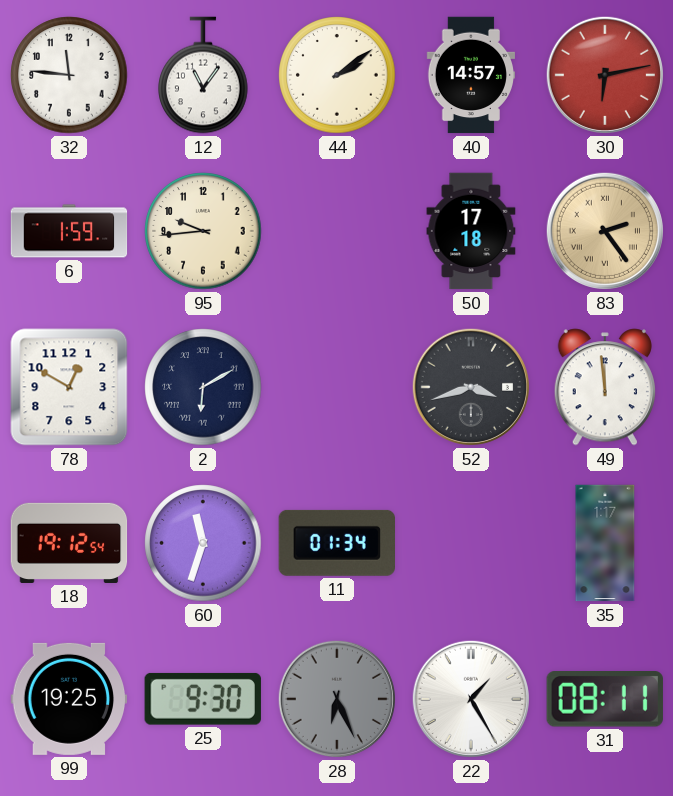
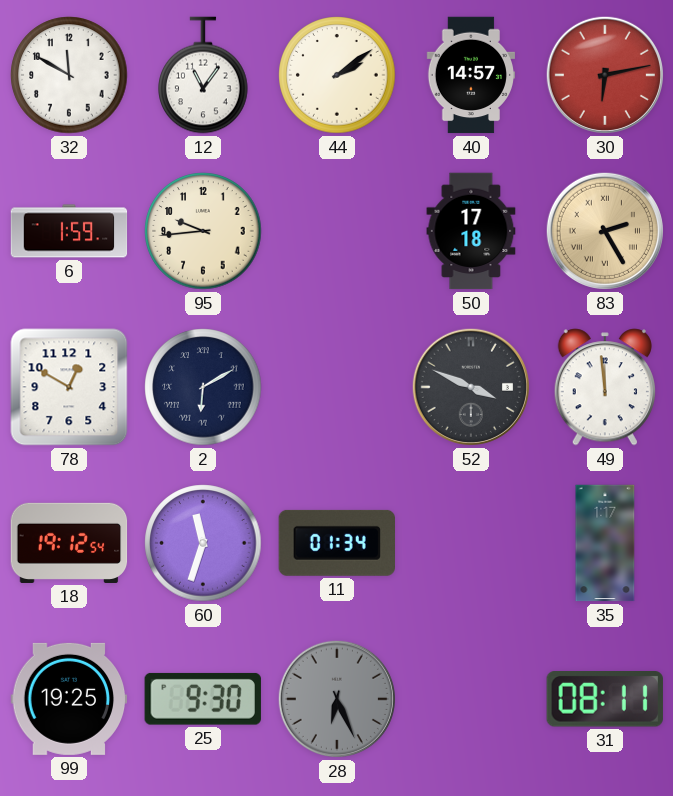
32: 11:46 -> 11:50 (69, 75)
83: 2:24 -> 2:25 (605, 231)
52: 3:42 -> 3:49 (471, 387)
22: 1:25 -> none (471, 699)
